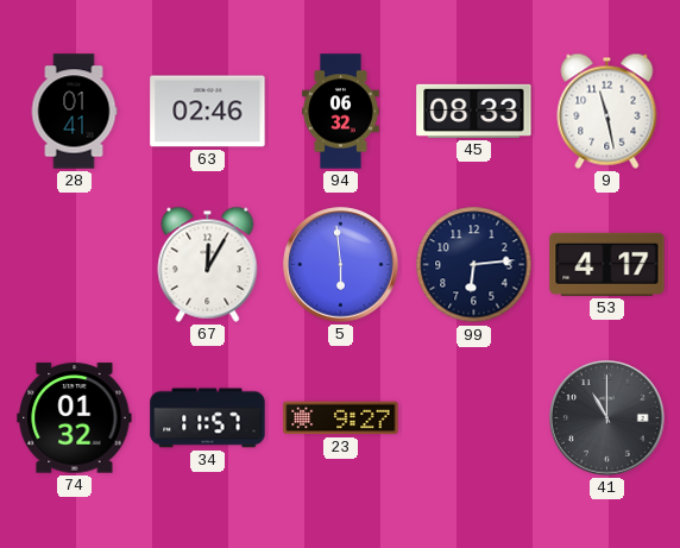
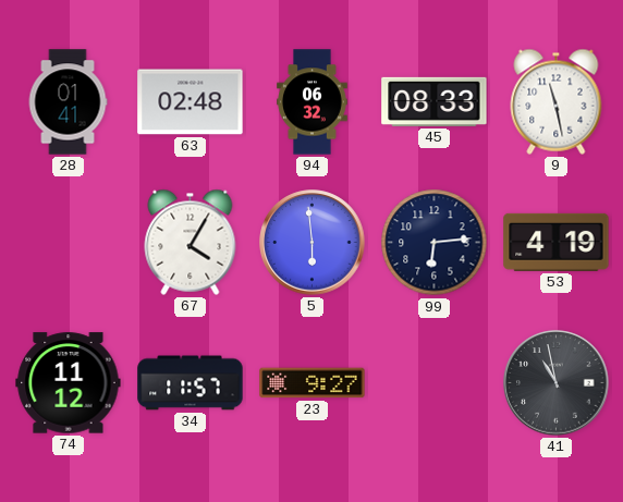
63: 02:46 -> 02:48 (191, 102)
67: 12:05 -> 4:05 (191, 242)
53: 4:17 -> 4:19 (557, 242)
74: 01:32 -> 11:12 (69, 383)
41: 11:00 -> 10:58 (557, 383)
